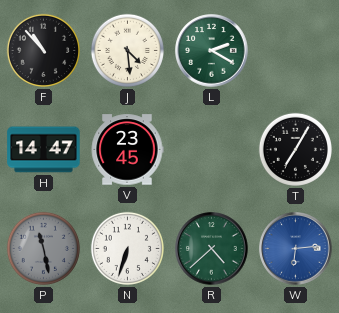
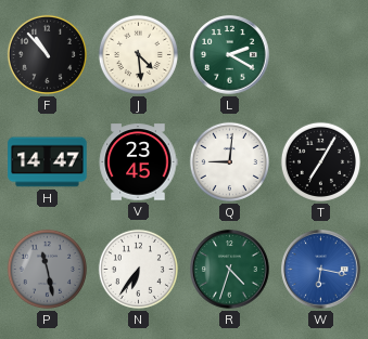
Q: none -> 9:01 (229, 161)
N: 6:33 -> 6:36 (138, 269)
R: 4:38 -> 4:33 (230, 270)
W: 6:14 -> 6:17 (321, 270)
